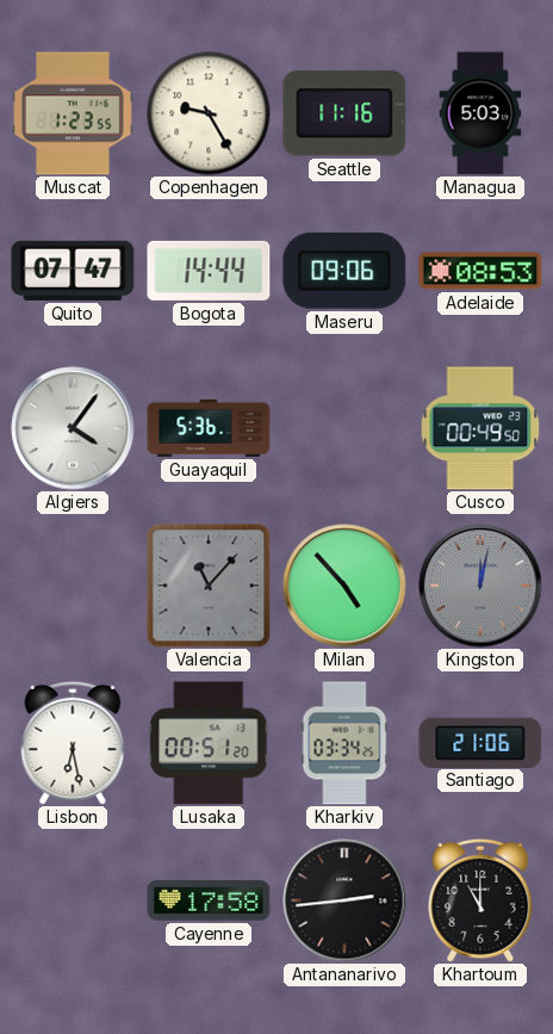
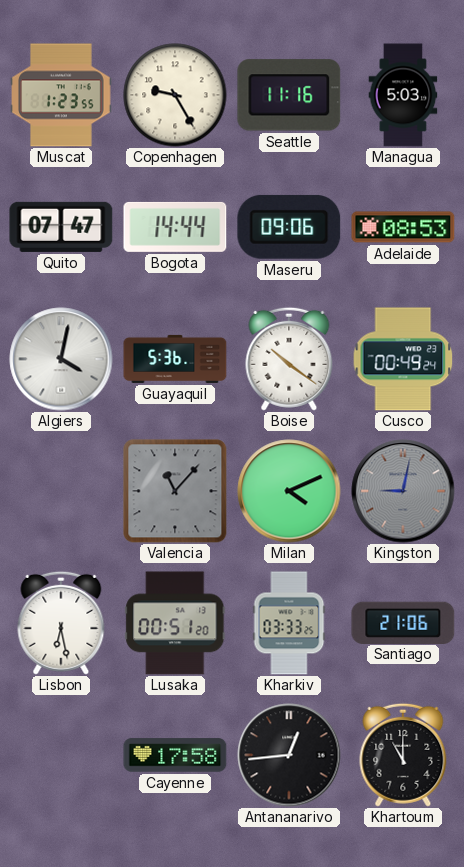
Algiers: 4:06 -> 4:02 (61, 359)
Boise: none -> 10:21 (289, 359)
Cusco: 00:49:50 -> 00:49:24 (403, 359)
Milan: 4:53 -> 4:11 (289, 491)
Kingston: 12:02 -> 9:02 (403, 491)
Kharkiv: 03:34 -> 03:33 (289, 623)
Antananarivo: 2:44 -> 12:44 (289, 755)
